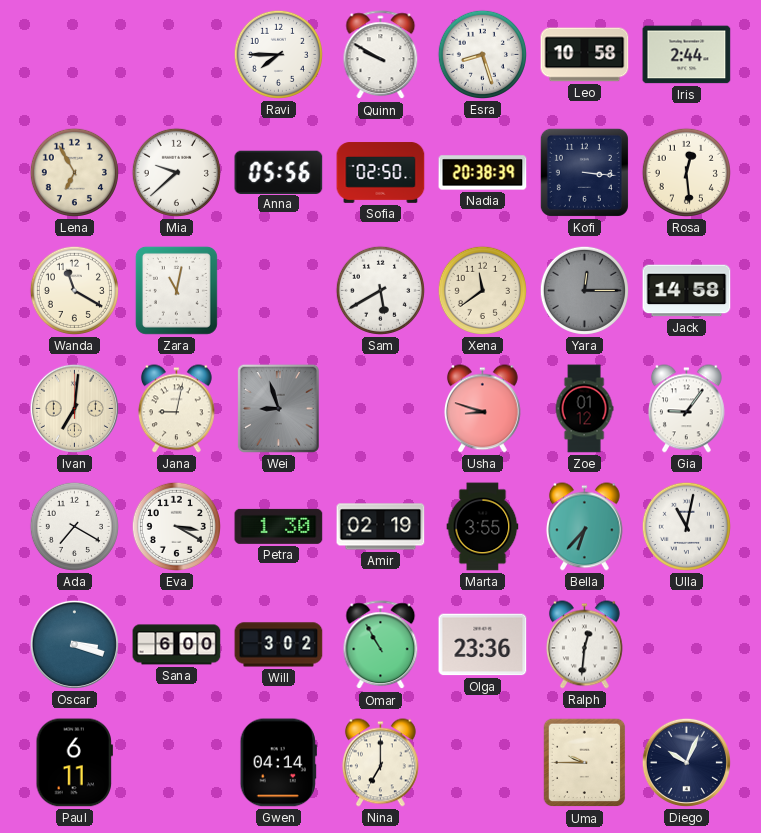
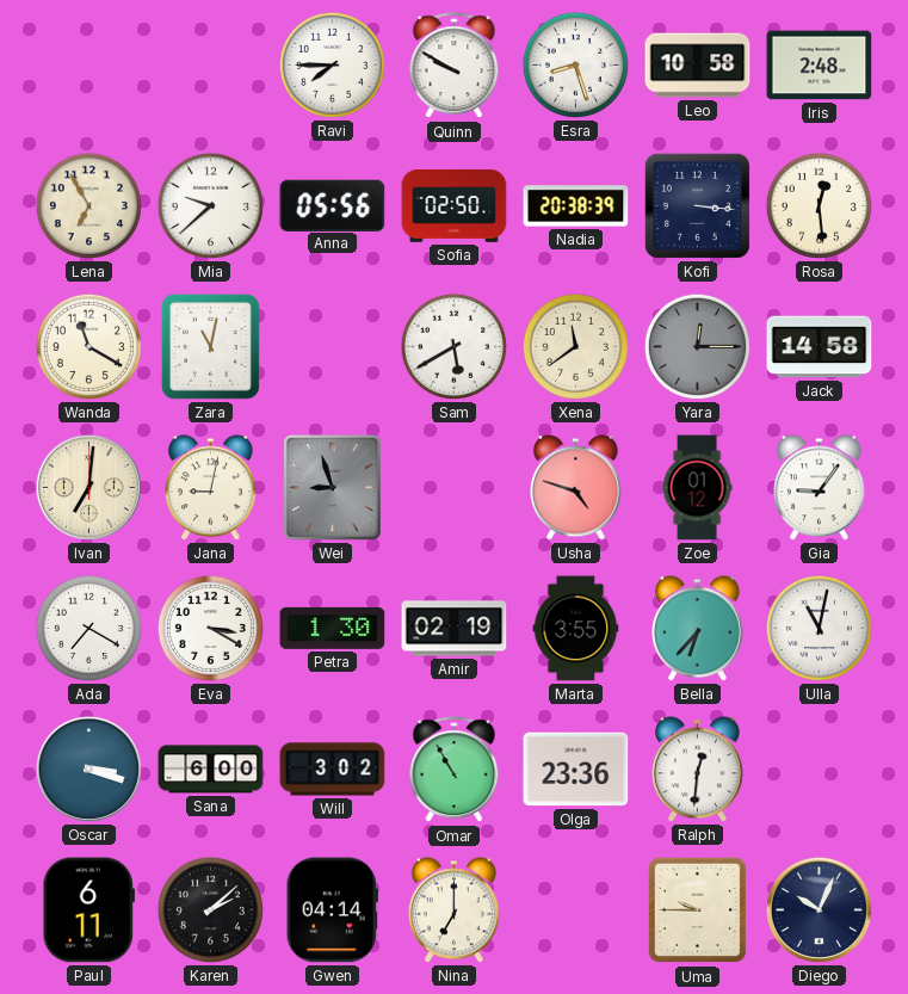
Iris: 2:44 -> 2:48 (820, 66)
Usha: 8:48 -> 4:48 (575, 488)
Karen: none -> 2:08 (210, 909)
